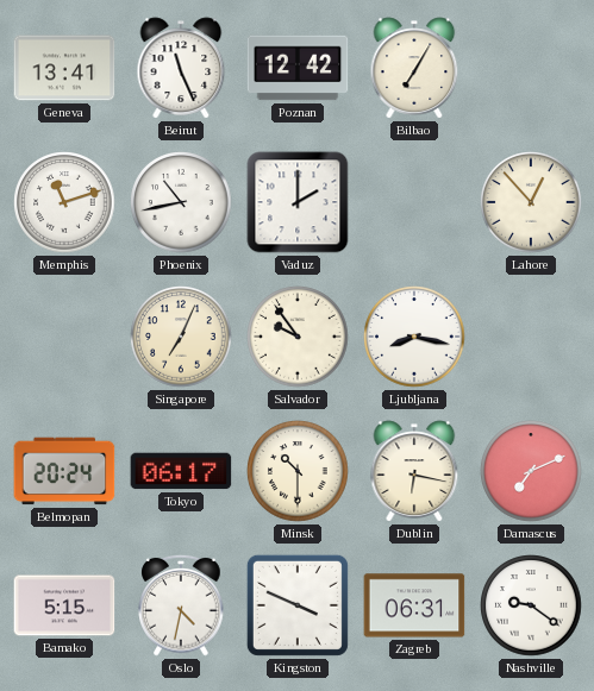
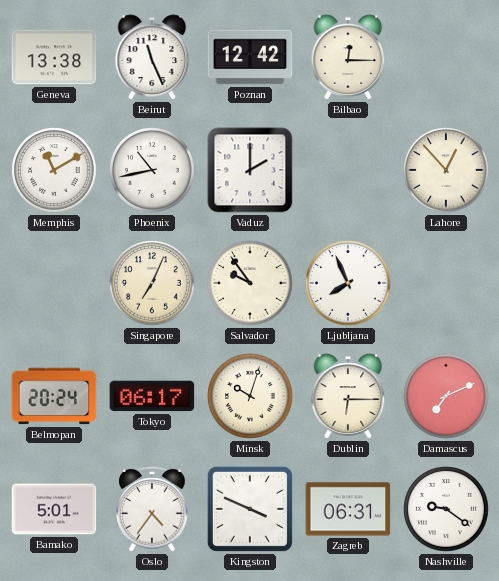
Geneva: 13:41 -> 13:38 (54, 57)
Bilbao: 7:05 -> 12:15 (348, 57)
Memphis: 11:12 -> 11:10 (54, 170)
Ljubljana: 8:17 -> 7:56 (348, 283)
Minsk: 10:30 -> 10:03 (250, 396)
Dublin: 6:17 -> 6:15 (348, 396)
Bamako: 5:15 -> 5:01 (54, 509)
Oslo: 4:32 -> 4:36 (152, 509)
